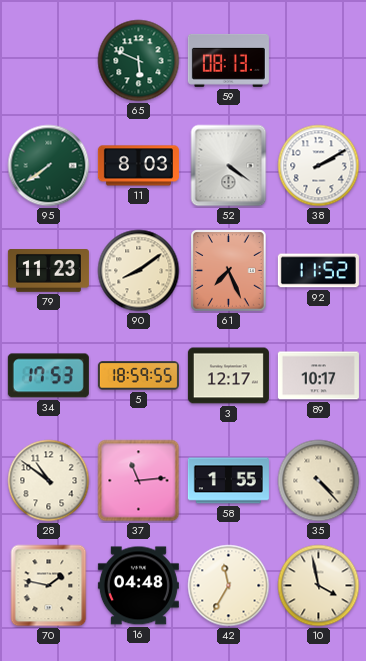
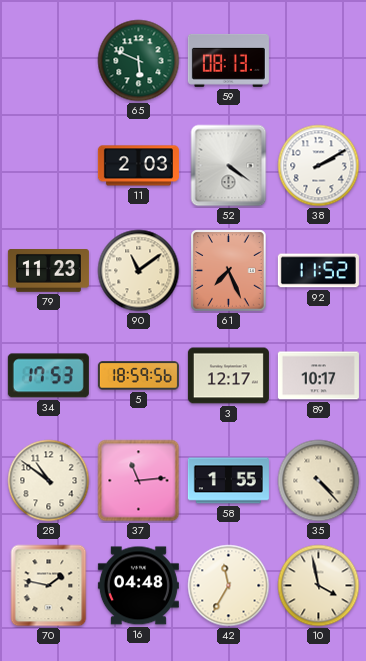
95: 7:39 -> none (49, 166)
11: 8:03 -> 2:03 (138, 166)
90: 8:09 -> 11:09 (139, 271)
5: 18:59:55 -> 18:59:56 (138, 376)
